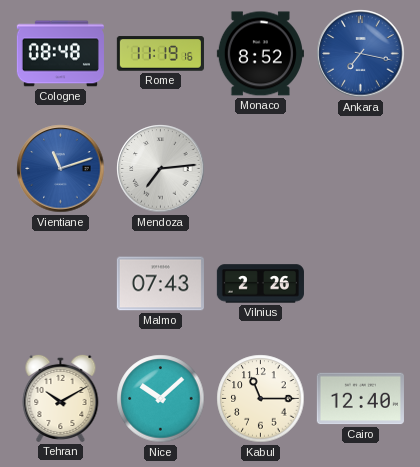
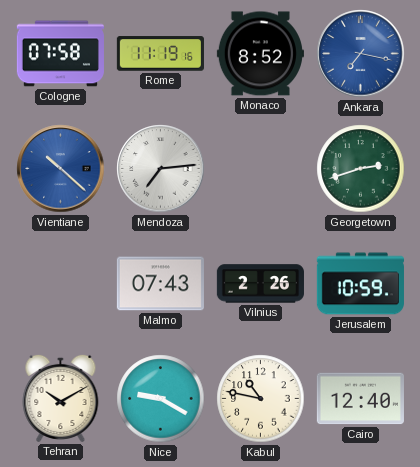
Cologne: 08:48 -> 07:58 (60, 54)
Vientiane: 11:12 -> 10:22 (61, 169)
Georgetown: none -> 2:42 (361, 169)
Jerusalem: none -> 10:59 (360, 284)
Nice: 10:08 -> 9:20 (161, 399)
Kabul: 11:15 -> 10:47 (261, 399)
